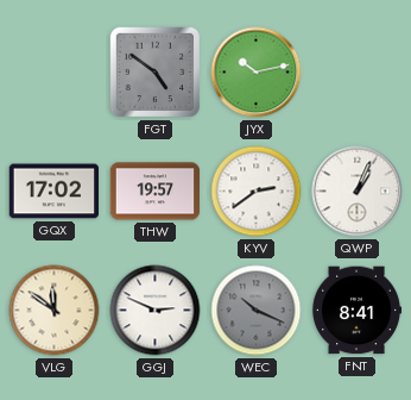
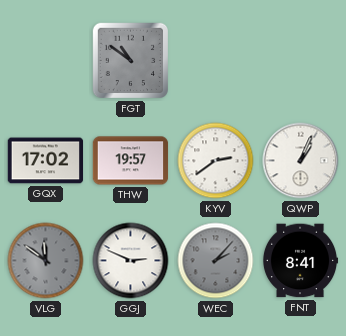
FGT: 4:51 -> 10:51 (131, 61)
JYX: 10:13 -> none (257, 73)
VLG dial: cream -> grey (46, 261)
WEC: 10:19 -> 2:07 (216, 261)
